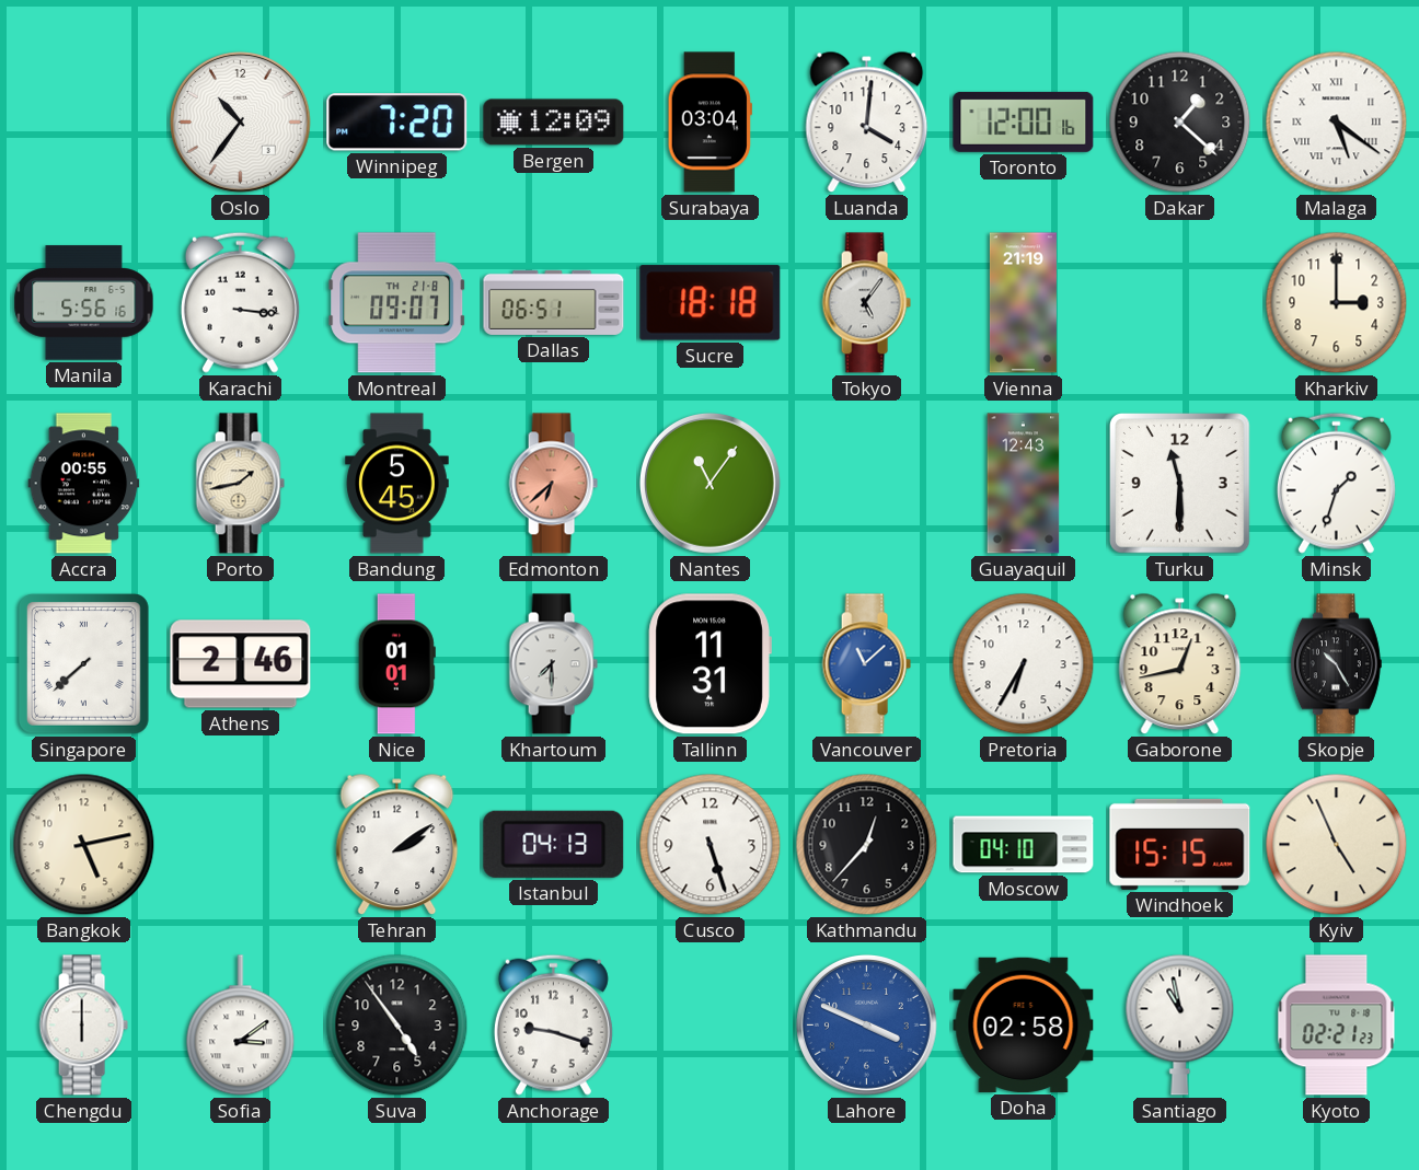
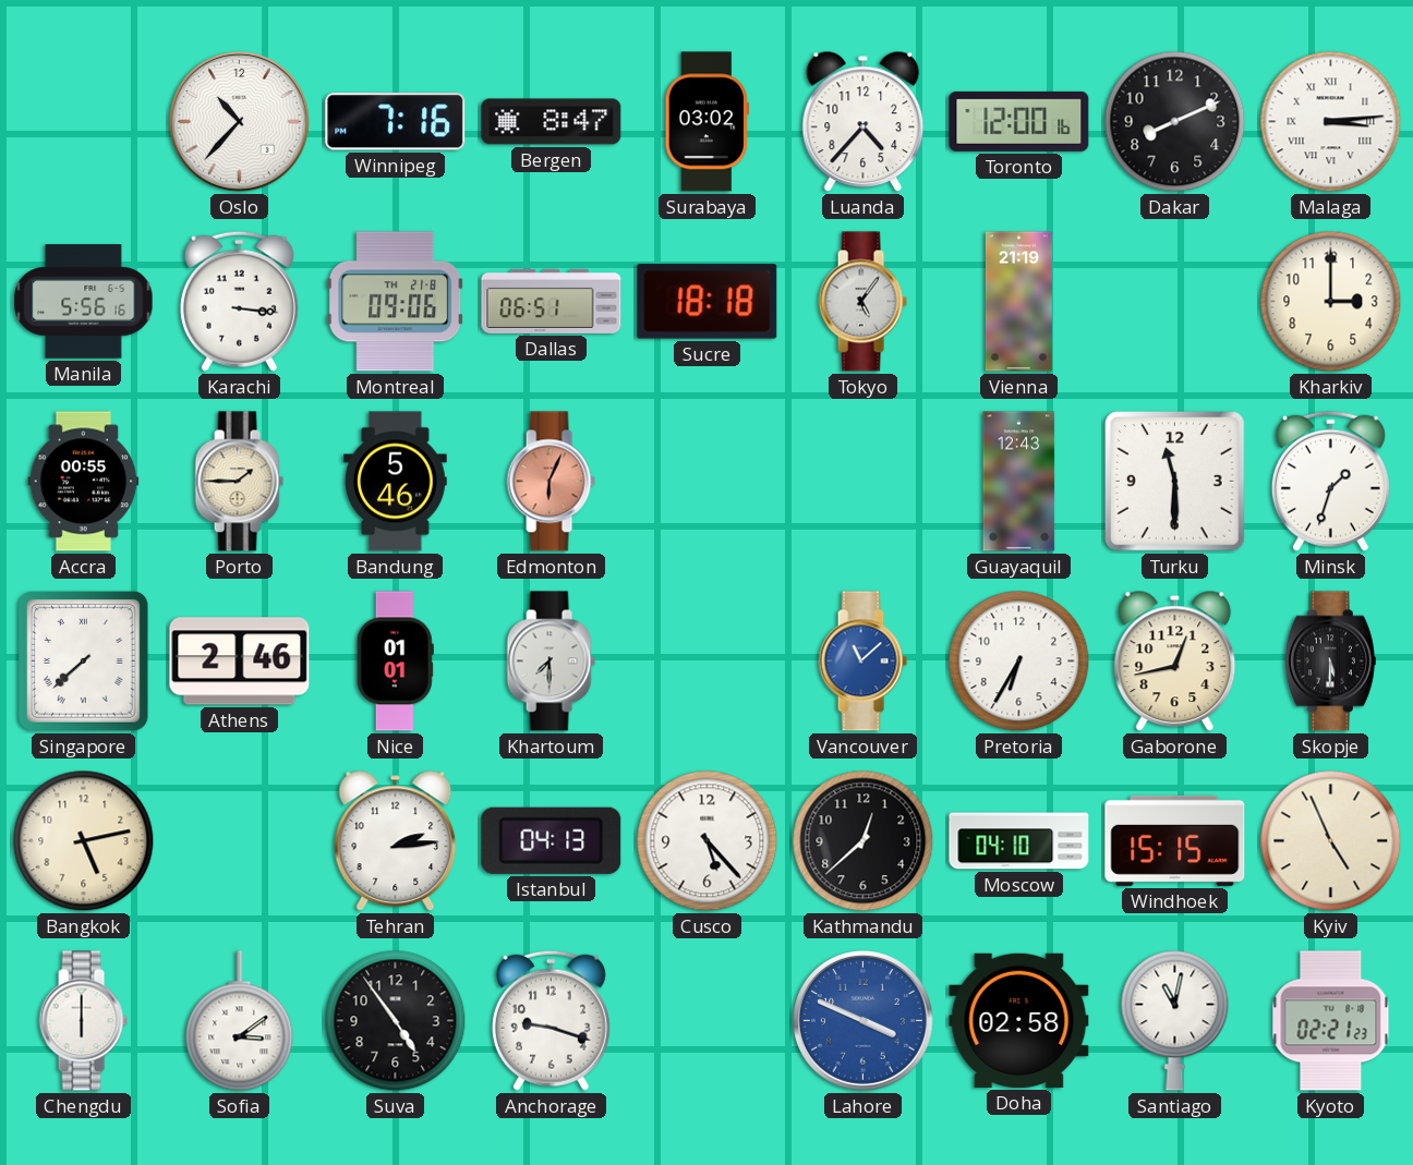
Oslo: 10:36 -> 10:37 (239, 121)
Winnipeg: 7:20 -> 7:16 (396, 122)
Bergen: 12:09 -> 8:47 (552, 122)
Surabaya: 03:04 -> 03:02 (706, 122)
Luanda: 4:01 -> 4:37 (863, 122)
Dakar: 1:22 -> 8:11 (1175, 122)
Malaga: 5:21 -> 3:14 (1331, 122)
Montreal: 09:07 -> 09:06 (396, 302)
Porto: 1:43 -> 1:45 (239, 482)
Bandung: 5:45 -> 5:46 (396, 482)
Edmonton: 6:38 -> 6:04 (551, 482)
Nantes: 11:06 -> none (709, 483)
Tallinn: 11:31 -> none (709, 664)
Skopje: 10:25 -> 5:30 (1330, 662)
Tehran: 2:09 -> 2:14 (396, 841)
Cusco: 5:27 -> 5:23 (708, 841)
Kathmandu: 12:37 -> 12:38 (863, 841)
Santiago: 10:58 -> 11:02 (1175, 1020)
